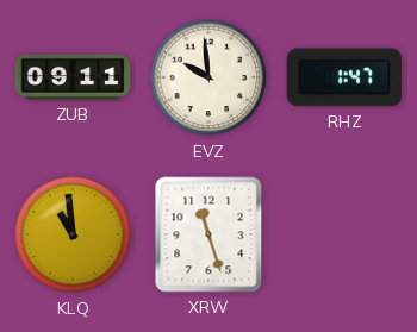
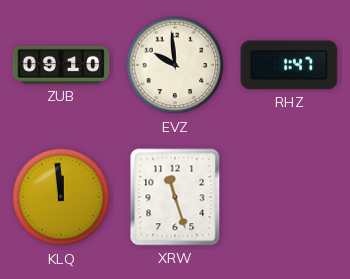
ZUB: 09:11 -> 09:10 (61, 65)
KLQ: 10:59 -> 11:59 (61, 197)
